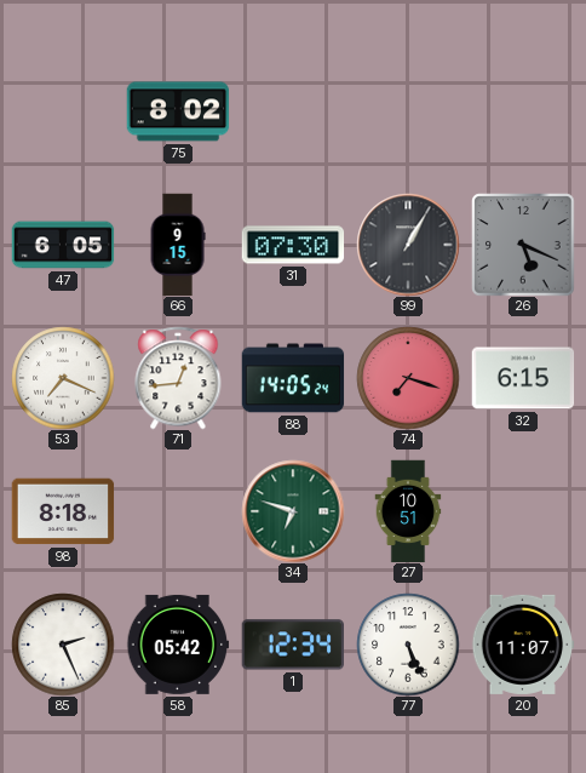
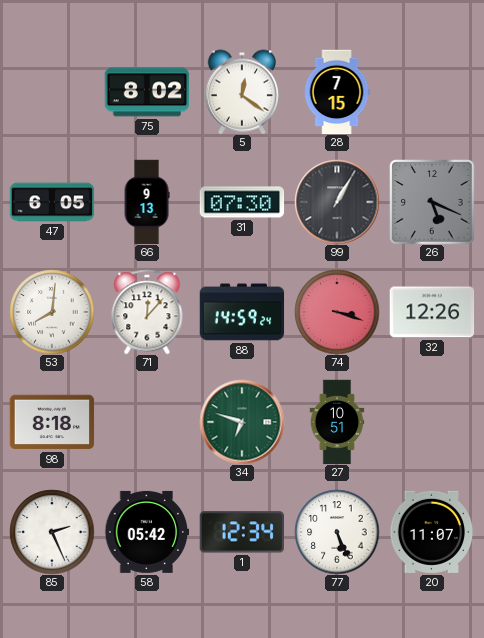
5: none -> 12:21 (241, 92)
28: none -> 7:15 (337, 92)
66: 9:15 -> 9:13 (147, 202)
53: 7:19 -> 8:01 (52, 312)
71: 12:44 -> 12:07 (147, 312)
88: 14:05 -> 14:59 (242, 312)
74: 7:18 -> 3:18 (337, 312)
32: 6:15 -> 12:26 (432, 312)
